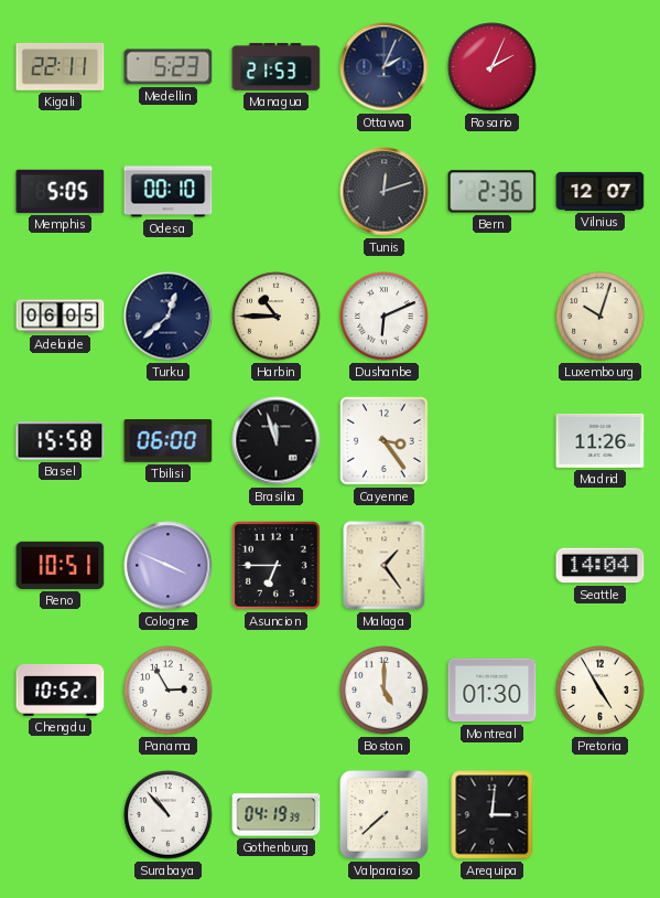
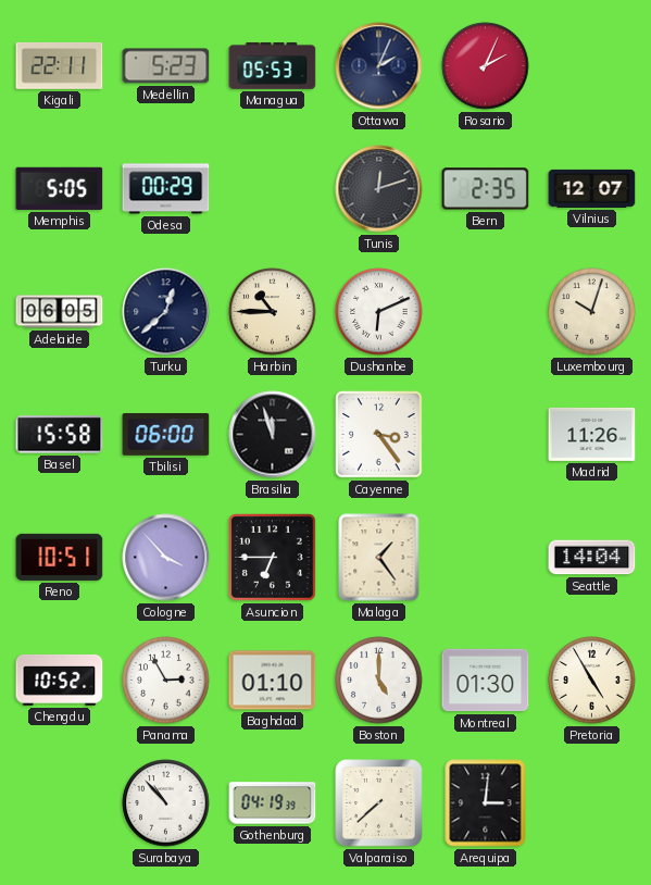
Managua: 21:53 -> 05:53 (273, 65)
Odesa: 00:10 -> 00:29 (166, 189)
Bern: 2:36 -> 2:35 (486, 189)
Cologne: 3:49 -> 3:53 (166, 558)
Baghdad: none -> 01:10 (273, 681)
